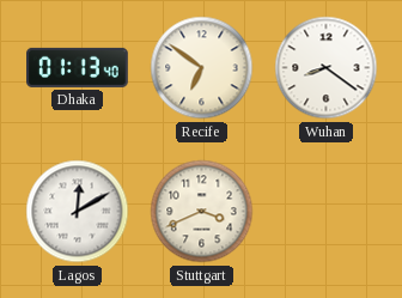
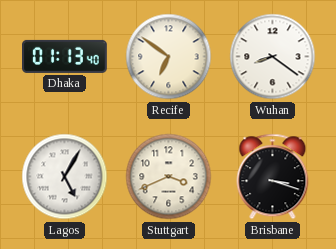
Lagos: 12:10 -> 5:05 (65, 177)
Brisbane: none -> 3:18 (273, 177)
